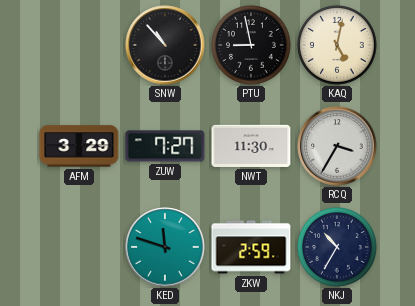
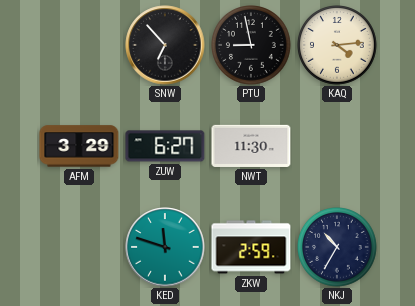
SNW: 10:53 -> 6:53 (165, 45)
KAQ: 5:02 -> 4:14 (338, 46)
ZUW: 7:27 -> 6:27 (165, 146)
RCQ: 3:35 -> none (337, 146)
